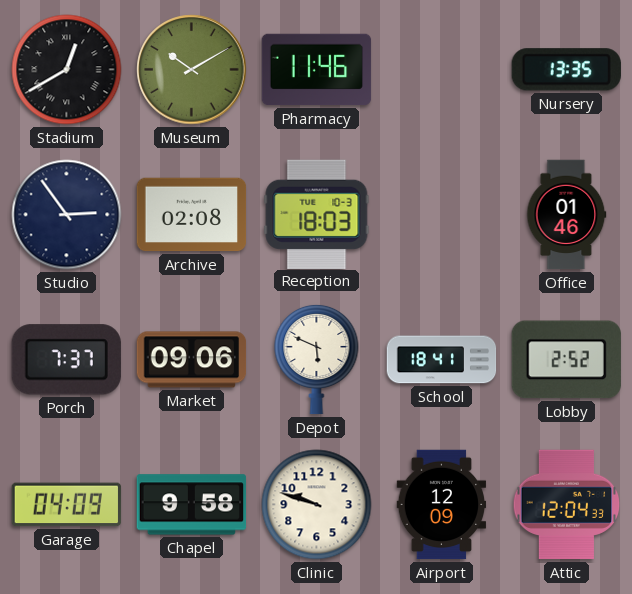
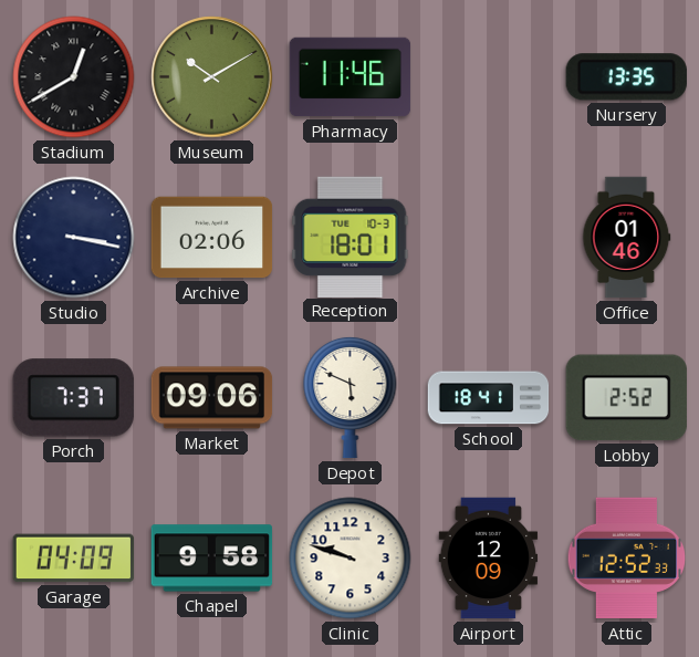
Studio: 2:54 -> 3:17 (74, 238)
Archive: 02:08 -> 02:06 (212, 238)
Reception: 18:03 -> 18:01 (351, 237)
Attic: 12:04 -> 12:52 (627, 559)
